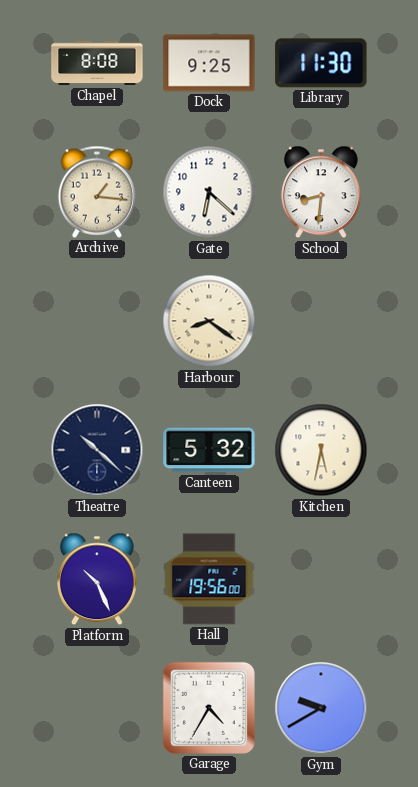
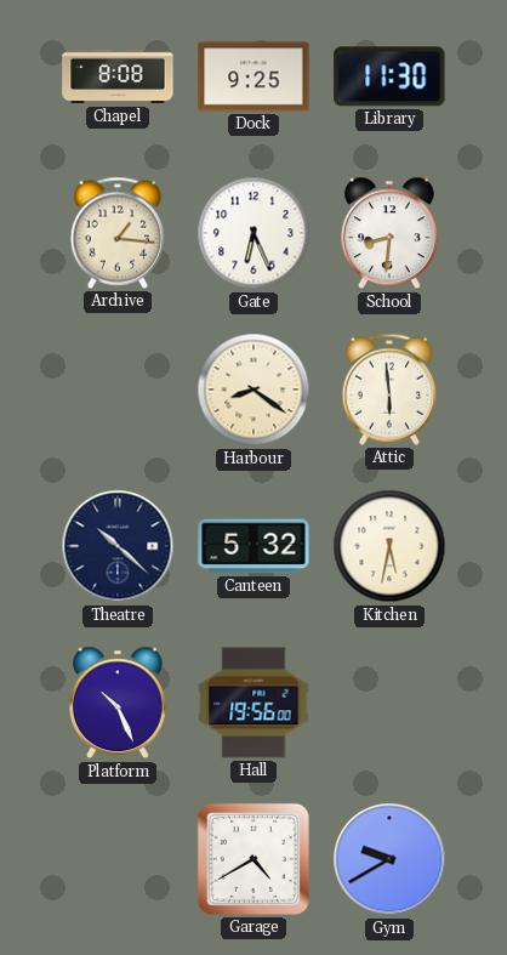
Gate: 6:22 -> 6:26 (253, 233)
Attic: none -> 5:59 (389, 390)
Garage: 4:35 -> 4:40 (253, 859)
